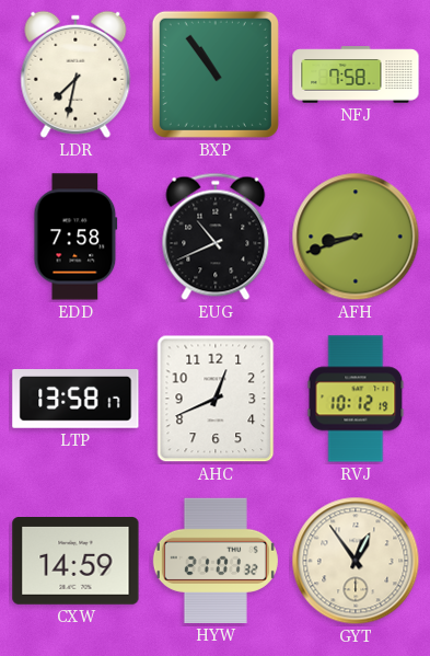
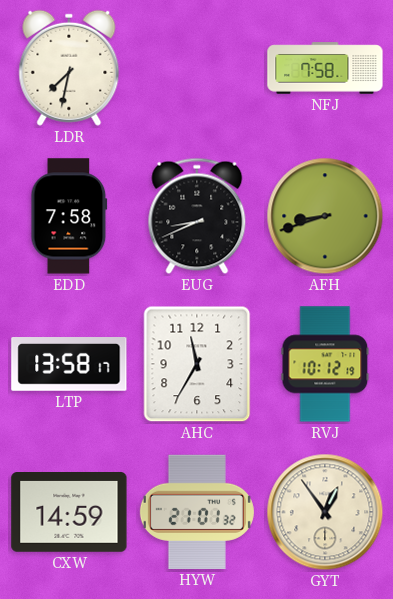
BXP: 10:54 -> none (216, 74)
EUG: 10:41 -> 8:41 (197, 216)
AHC: 12:41 -> 11:35 (197, 364)
